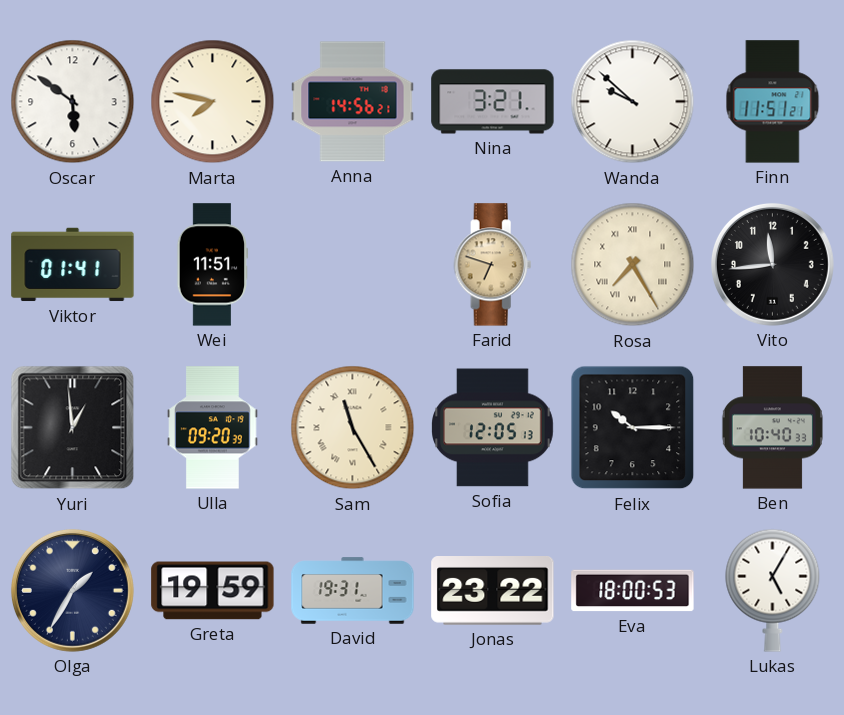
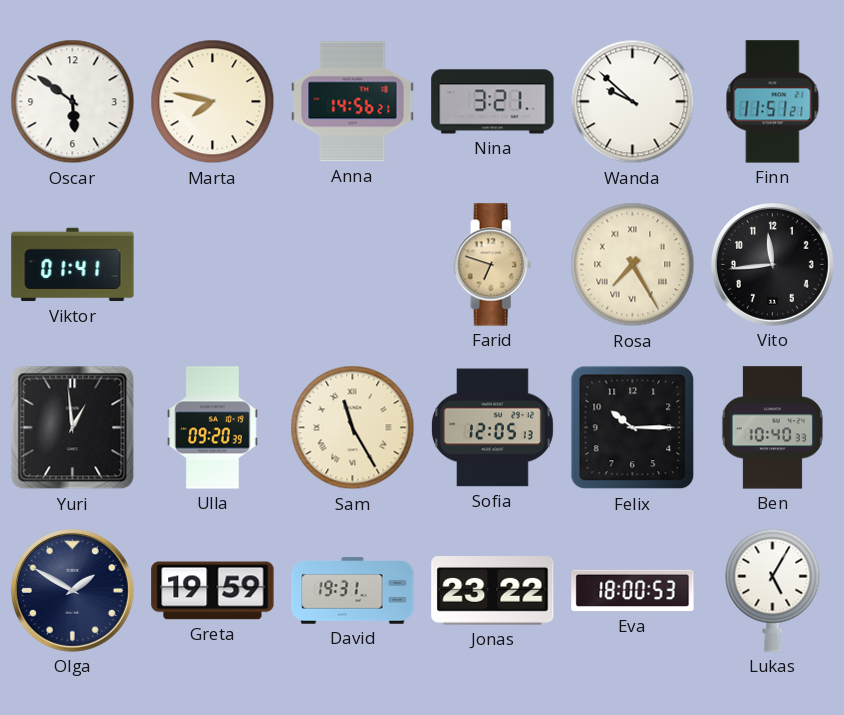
Wei: 11:51 -> none (212, 265)
Olga: 1:35 -> 1:50 (72, 590)
